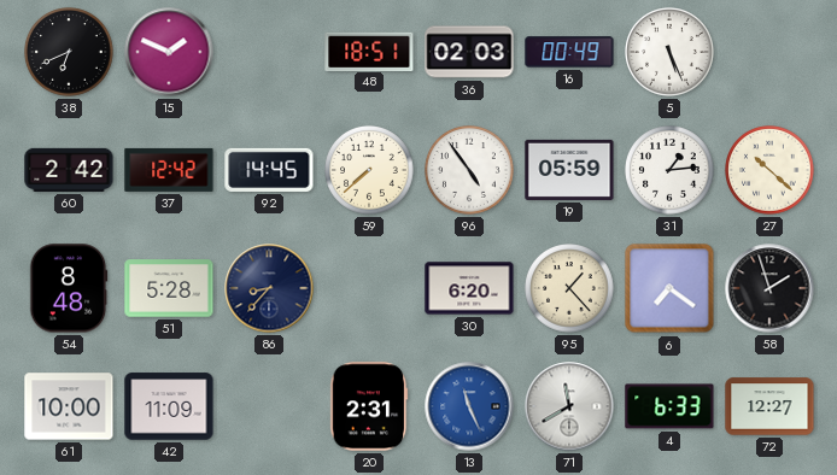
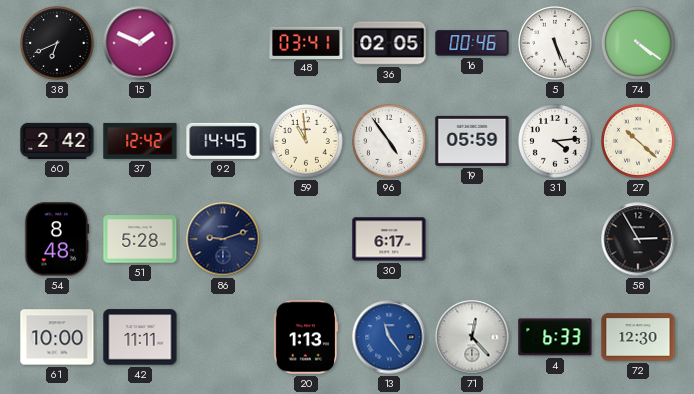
48: 18:51 -> 03:41 (306, 42)
36: 02:03 -> 02:05 (389, 43)
16: 00:49 -> 00:46 (472, 43)
74: none -> 4:21 (638, 43)
59: 7:38 -> 10:59 (306, 141)
31: 1:14 -> 4:14 (555, 141)
86: 8:37 -> 9:12 (223, 239)
30: 6:20 -> 6:17 (389, 239)
95: 1:23 -> none (569, 288)
6: 7:21 -> none (669, 288)
58: 1:57 -> 2:55 (638, 239)
42: 11:09 -> 11:11 (140, 337)
20: 2:31 -> 1:13 (306, 337)
13: 11:26 -> 11:24 (389, 337)
71: 11:40 -> 12:23 (472, 337)
72: 12:27 -> 12:30 (638, 337)
